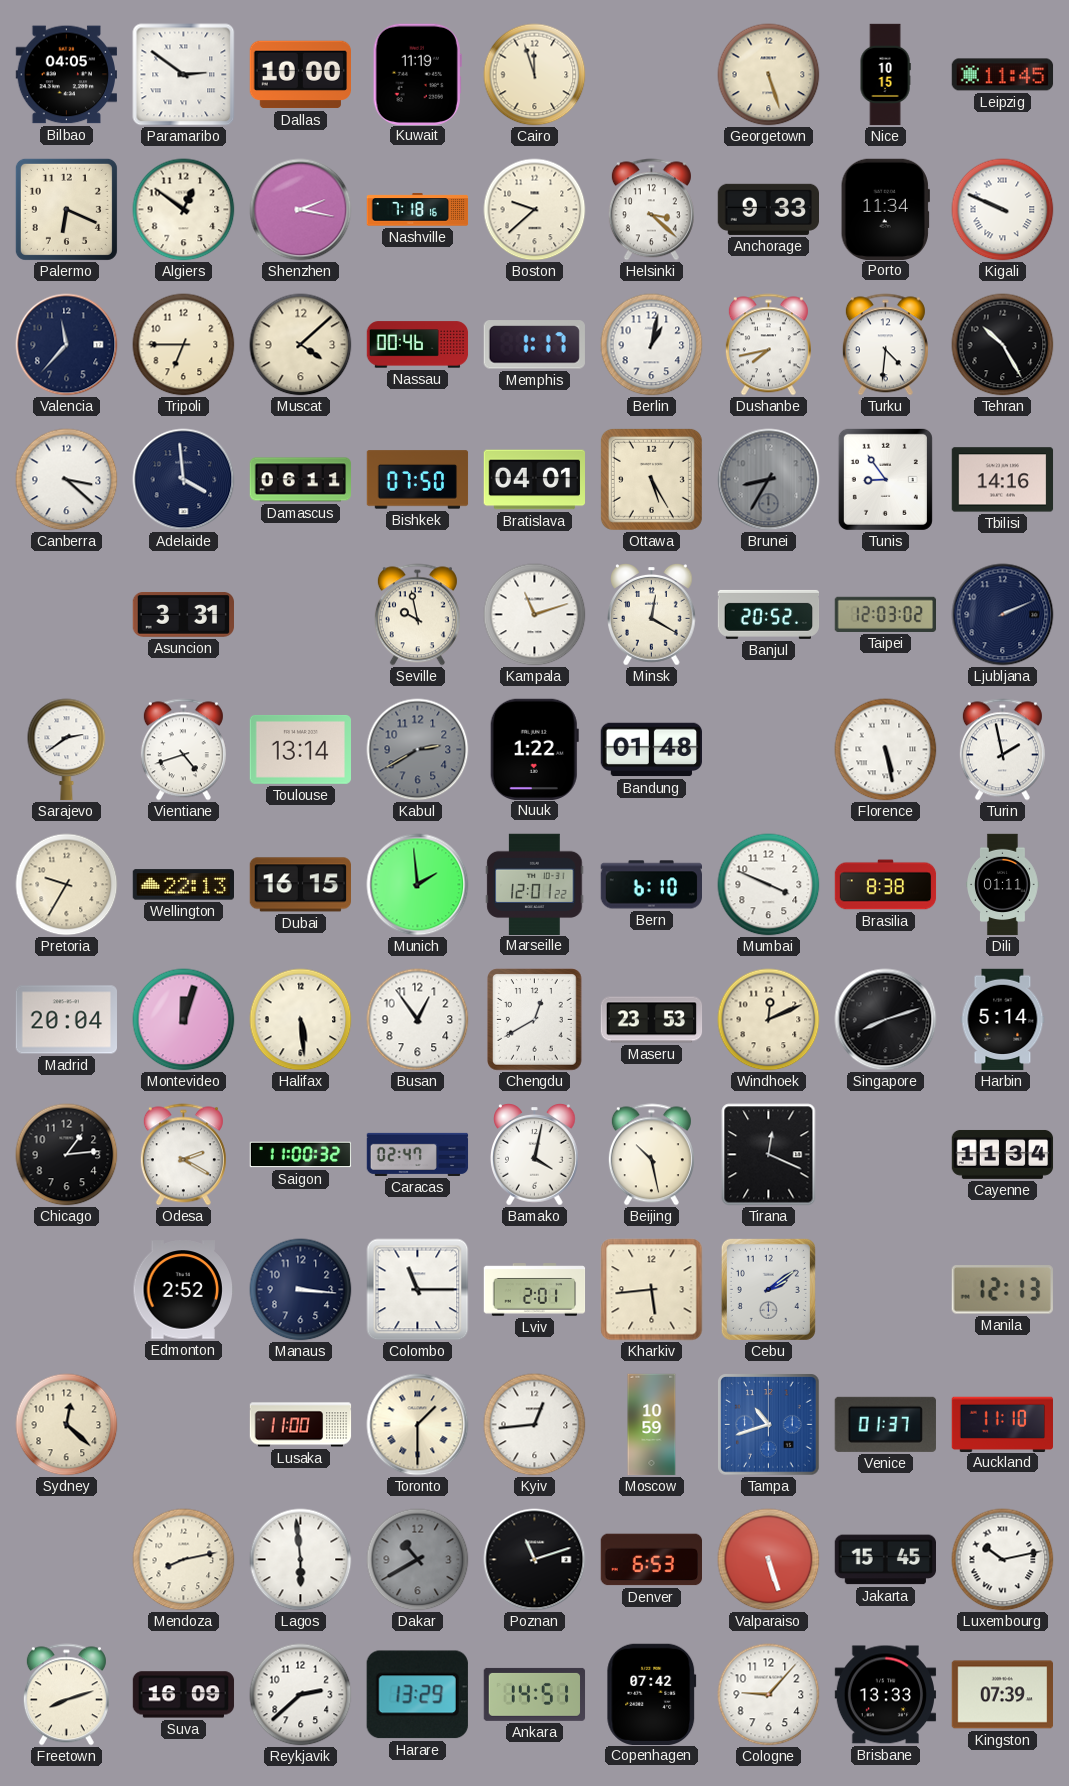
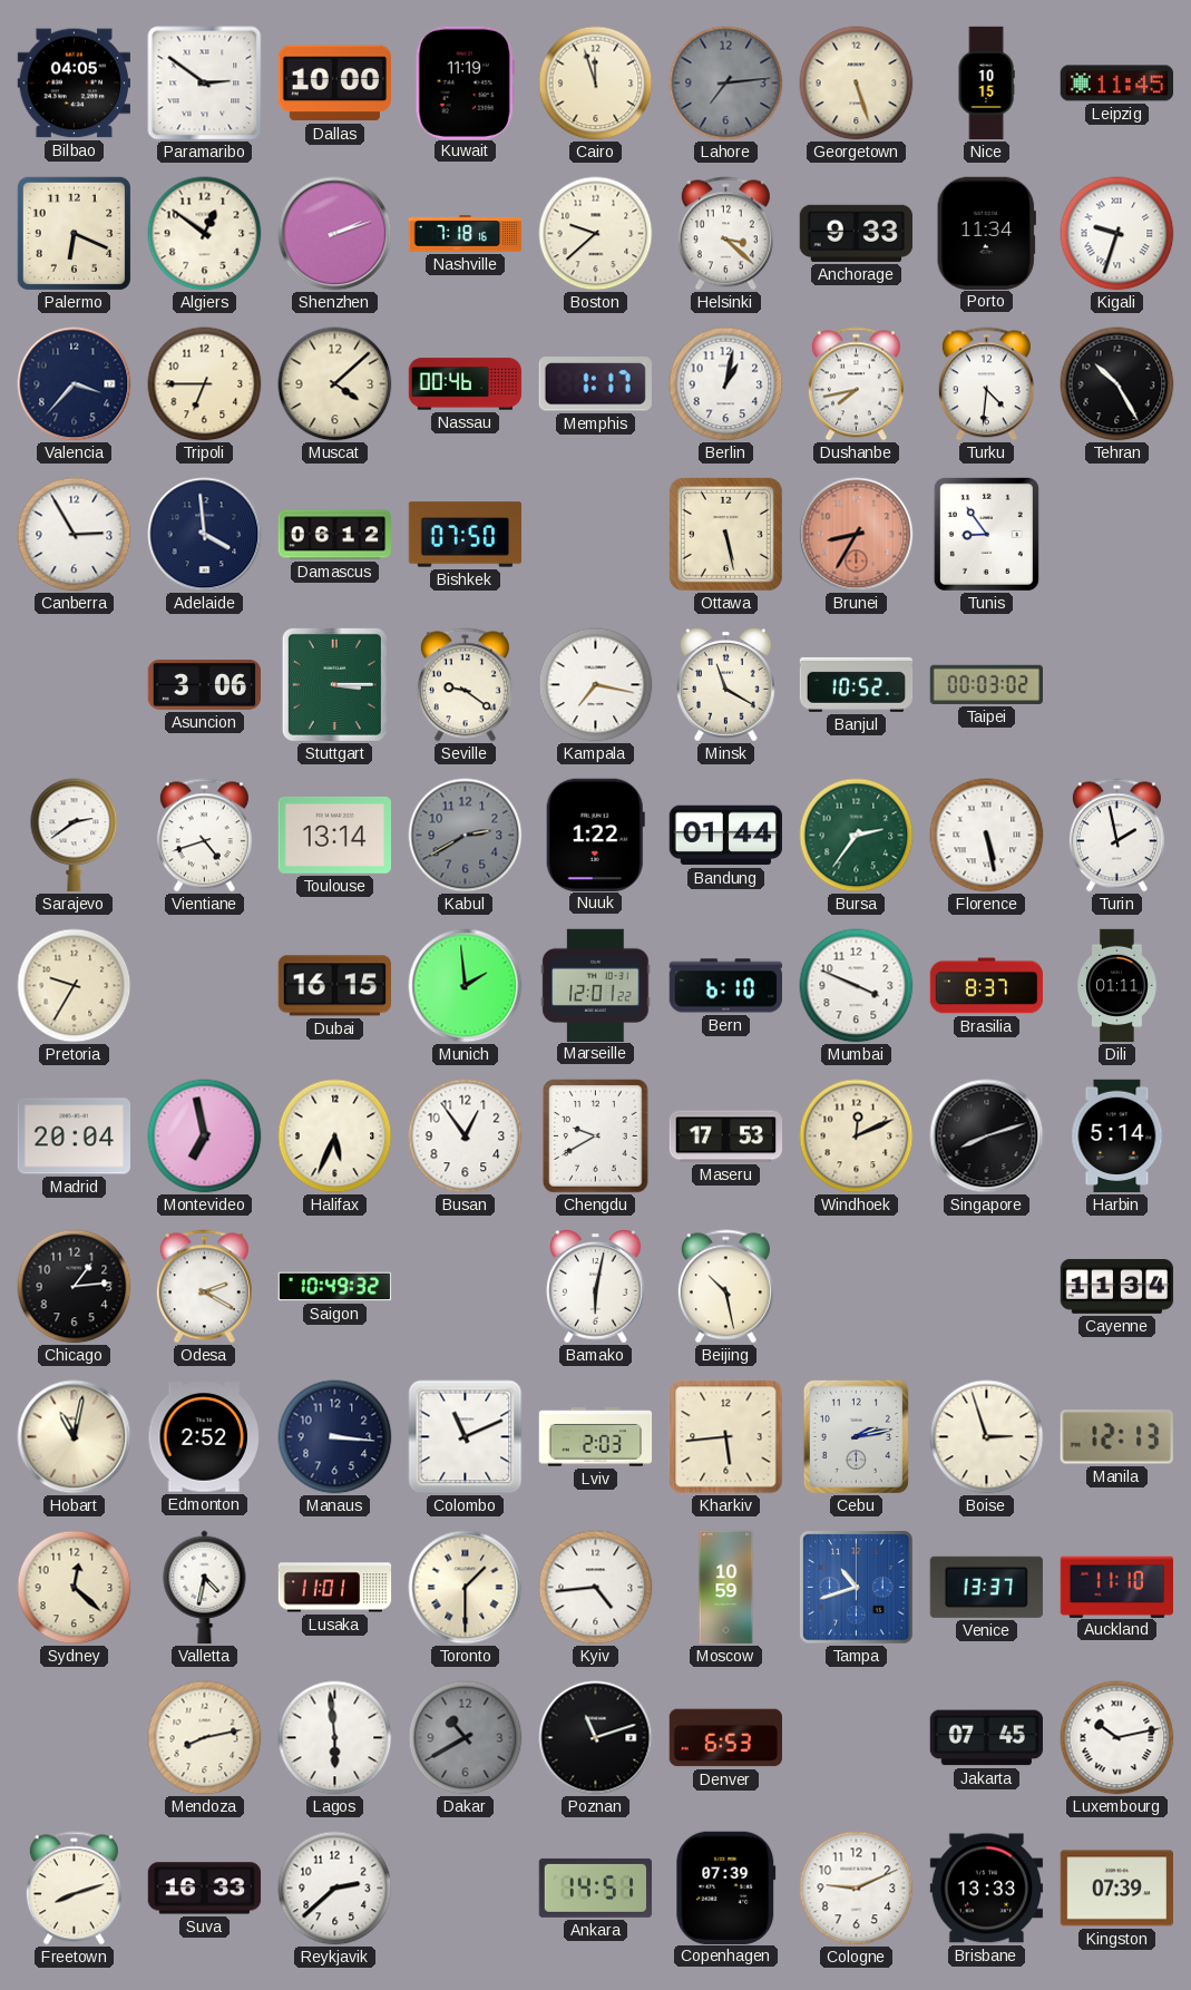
Lahore: none -> 7:14 (726, 84)
Shenzhen: 2:17 -> 2:12 (335, 234)
Kigali: 9:49 -> 9:33 (1117, 234)
Valencia: 11:37 -> 3:37 (75, 384)
Canberra: 3:22 -> 2:55 (75, 535)
Damascus: 06:11 -> 06:12 (335, 535)
Bratislava: 04:01 -> none (535, 480)
Ottawa: 5:25 -> 5:28 (725, 534)
Brunei dial: grey -> salmon (857, 535)
Tbilisi: 14:16 -> none (1003, 480)
Asuncion: 3:31 -> 3:06 (204, 685)
Stuttgart: none -> 3:15 (334, 684)
Seville: 9:58 -> 9:21 (465, 685)
Kampala: 11:12 -> 7:17 (596, 685)
Minsk: 12:20 -> 11:20 (726, 685)
Banjul: 20:52 -> 10:52 (857, 684)
Taipei: 12:03 -> 00:03 (986, 684)
Ljubljana: 2:11 -> none (1003, 615)
Bandung: 01:48 -> 01:44 (726, 836)
Bursa: none -> 2:36 (857, 836)
Wellington: 22:13 -> none (183, 885)
Brasilia: 8:38 -> 8:37 (987, 986)
Montevideo: 12:03 -> 6:58 (205, 1137)
Halifax: 5:29 -> 5:34 (335, 1137)
Chengdu: 12:40 -> 9:40 (596, 1137)
Maseru: 23:53 -> 17:53 (726, 1137)
Saigon: 11:00 -> 10:49 (335, 1287)
Caracas: 02:47 -> none (418, 1154)
Bamako: 4:02 -> 6:02 (596, 1287)
Tirana: 12:19 -> none (769, 1155)
Hobart: none -> 11:02 (75, 1437)
Colombo: 11:15 -> 11:11 (466, 1437)
Lviv: 2:01 -> 2:03 (596, 1437)
Cebu: 2:09 -> 2:13 (856, 1436)
Boise: none -> 2:57 (987, 1437)
Valletta: none -> 4:32 (205, 1588)
Lusaka: 11:00 -> 11:01 (335, 1588)
Kyiv: 12:44 -> 4:44 (596, 1588)
Venice: 01:37 -> 13:37 (986, 1587)
Valparaiso: 5:27 -> none (769, 1560)
Jakarta: 15:45 -> 07:45 (986, 1738)
Suva: 16:09 -> 16:33 (205, 1889)
Harare: 13:29 -> none (417, 1695)
Copenhagen: 07:42 -> 07:39 (726, 1887)
Cologne: 9:07 -> 9:11 (857, 1889)
